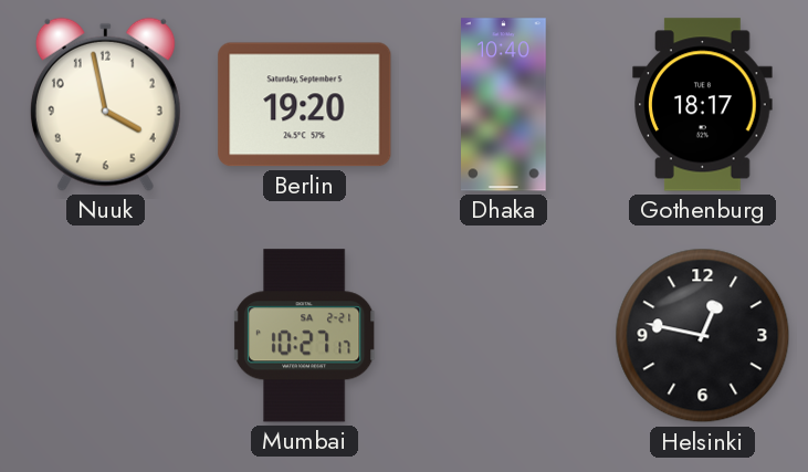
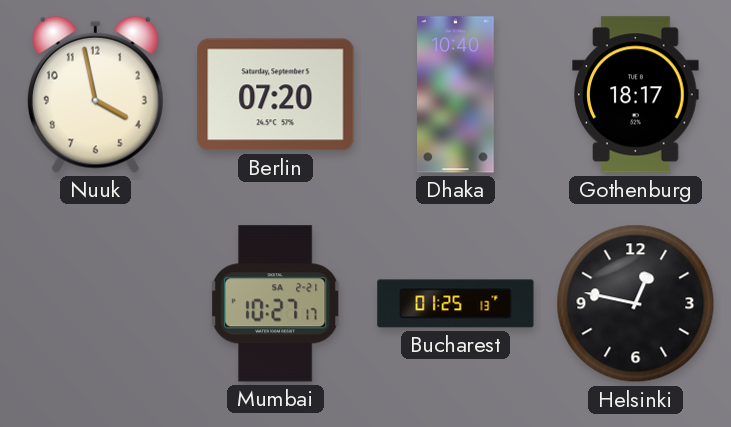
Berlin: 19:20 -> 07:20 (276, 95)
Bucharest: none -> 01:25 (456, 304)
